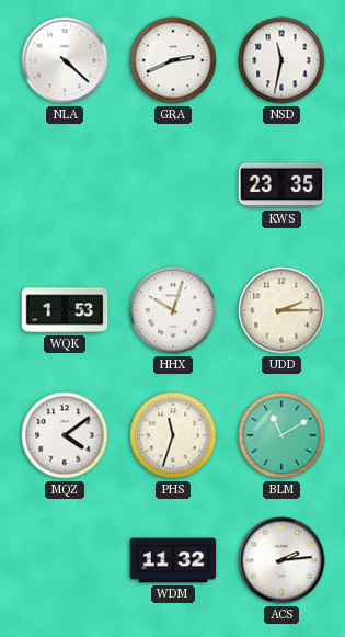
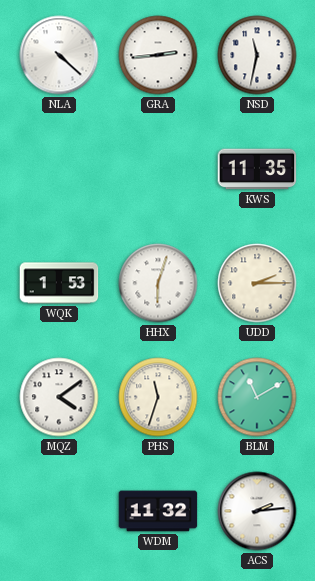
GRA: 2:41 -> 2:44 (158, 55)
KWS: 23:35 -> 11:35 (257, 169)
HHX: 10:03 -> 6:03 (158, 283)
